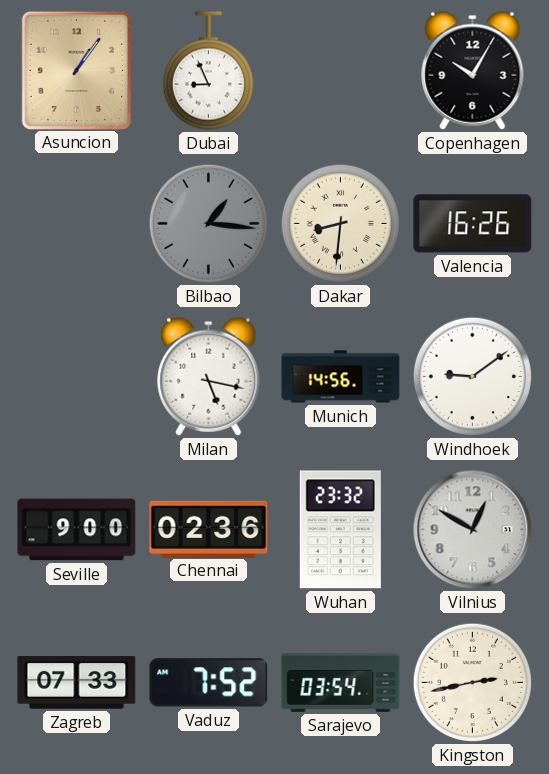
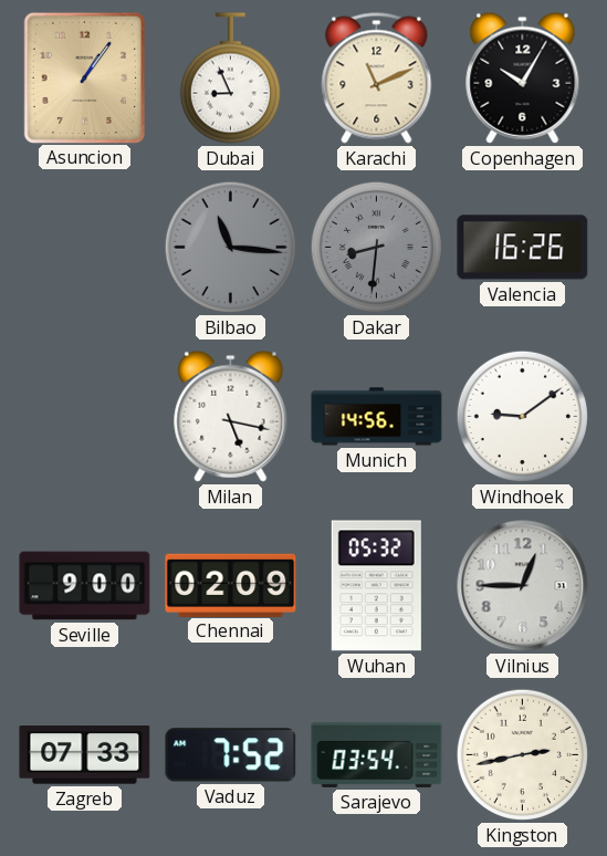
Karachi: none -> 11:11 (377, 79)
Bilbao: 1:16 -> 11:16 (230, 247)
Dakar dial: cream -> grey (376, 247)
Chennai: 02:36 -> 02:09 (231, 585)
Wuhan: 23:32 -> 05:32 (376, 586)
Vilnius: 12:50 -> 12:45 (523, 586)
